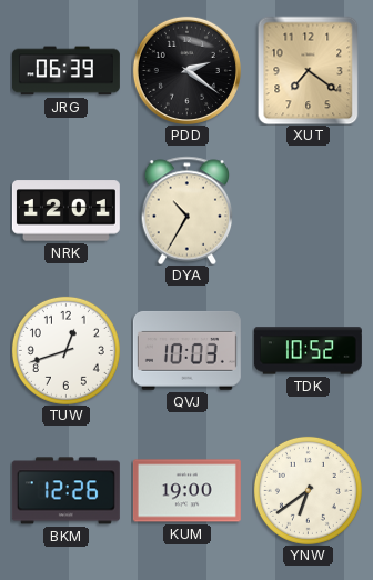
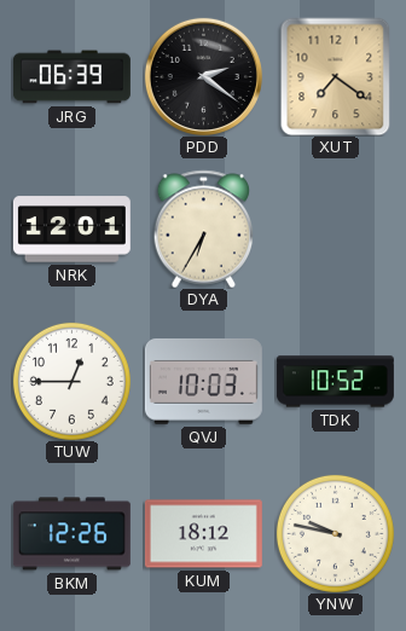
DYA: 10:35 -> 6:35 (204, 228)
TUW: 12:42 -> 12:45 (71, 381)
KUM: 19:00 -> 18:12 (203, 534)
YNW: 6:39 -> 9:47 (335, 533)
